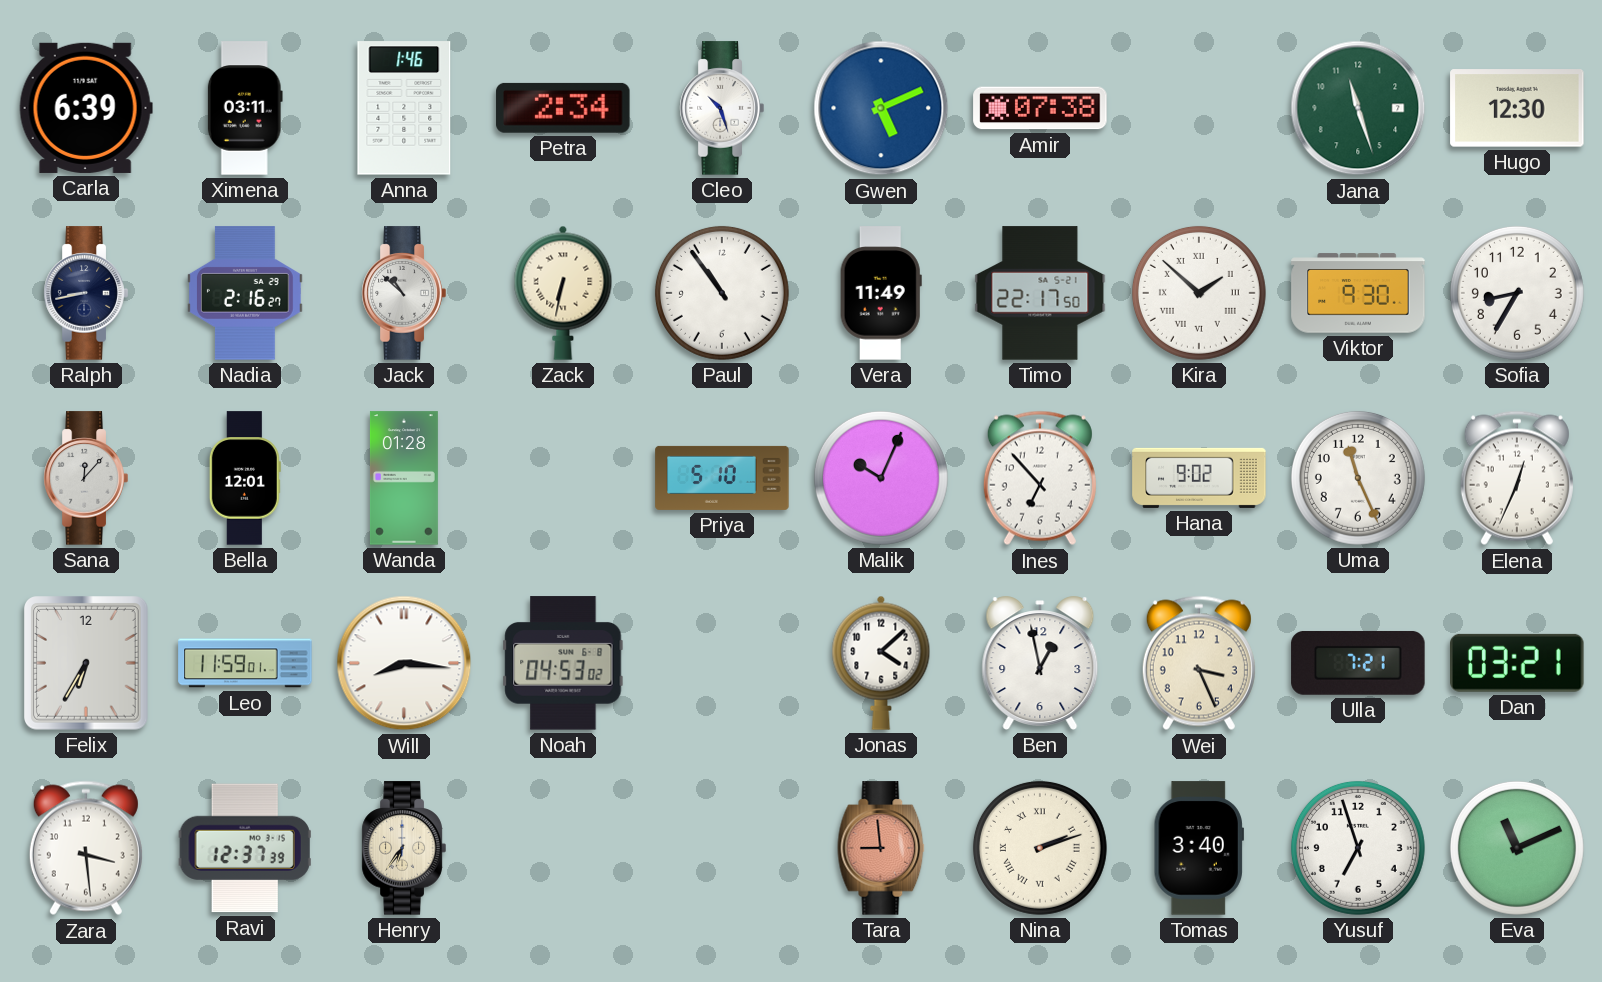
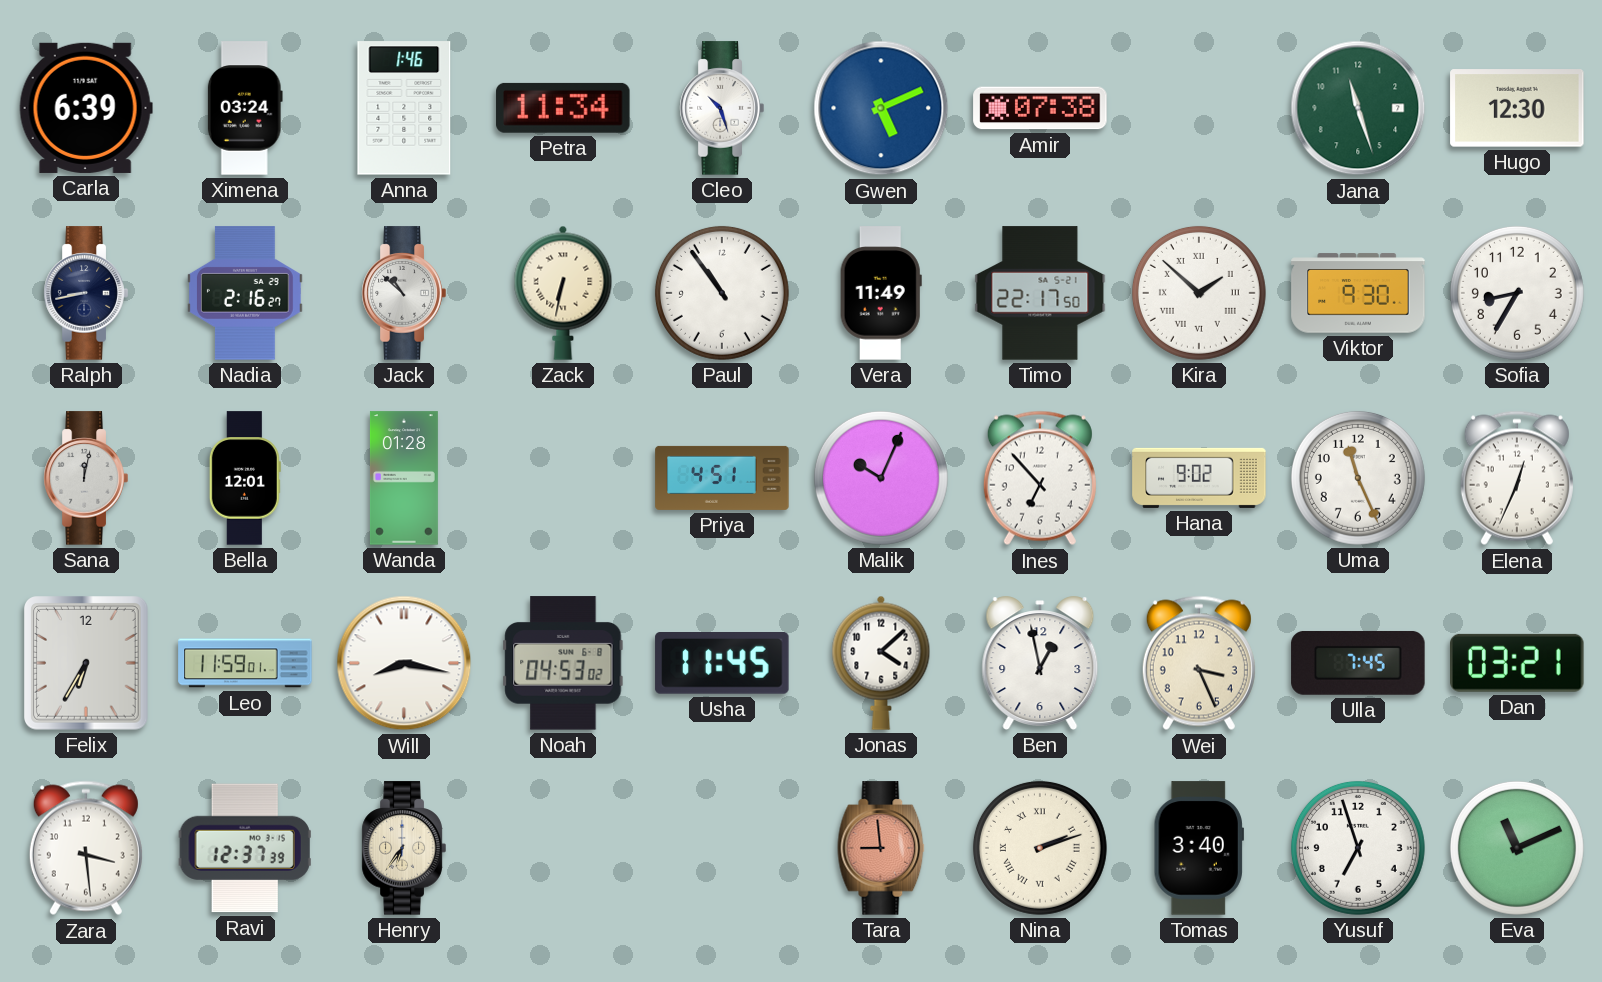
Ximena: 03:11 -> 03:24 (245, 108)
Petra: 2:34 -> 11:34 (563, 108)
Sana: 12:07 -> 12:02 (86, 478)
Priya: 5:10 -> 4:51 (722, 478)
Will: 8:16 -> 8:17 (404, 663)
Usha: none -> 11:45 (722, 664)
Ulla: 7:21 -> 7:45 (1358, 663)
